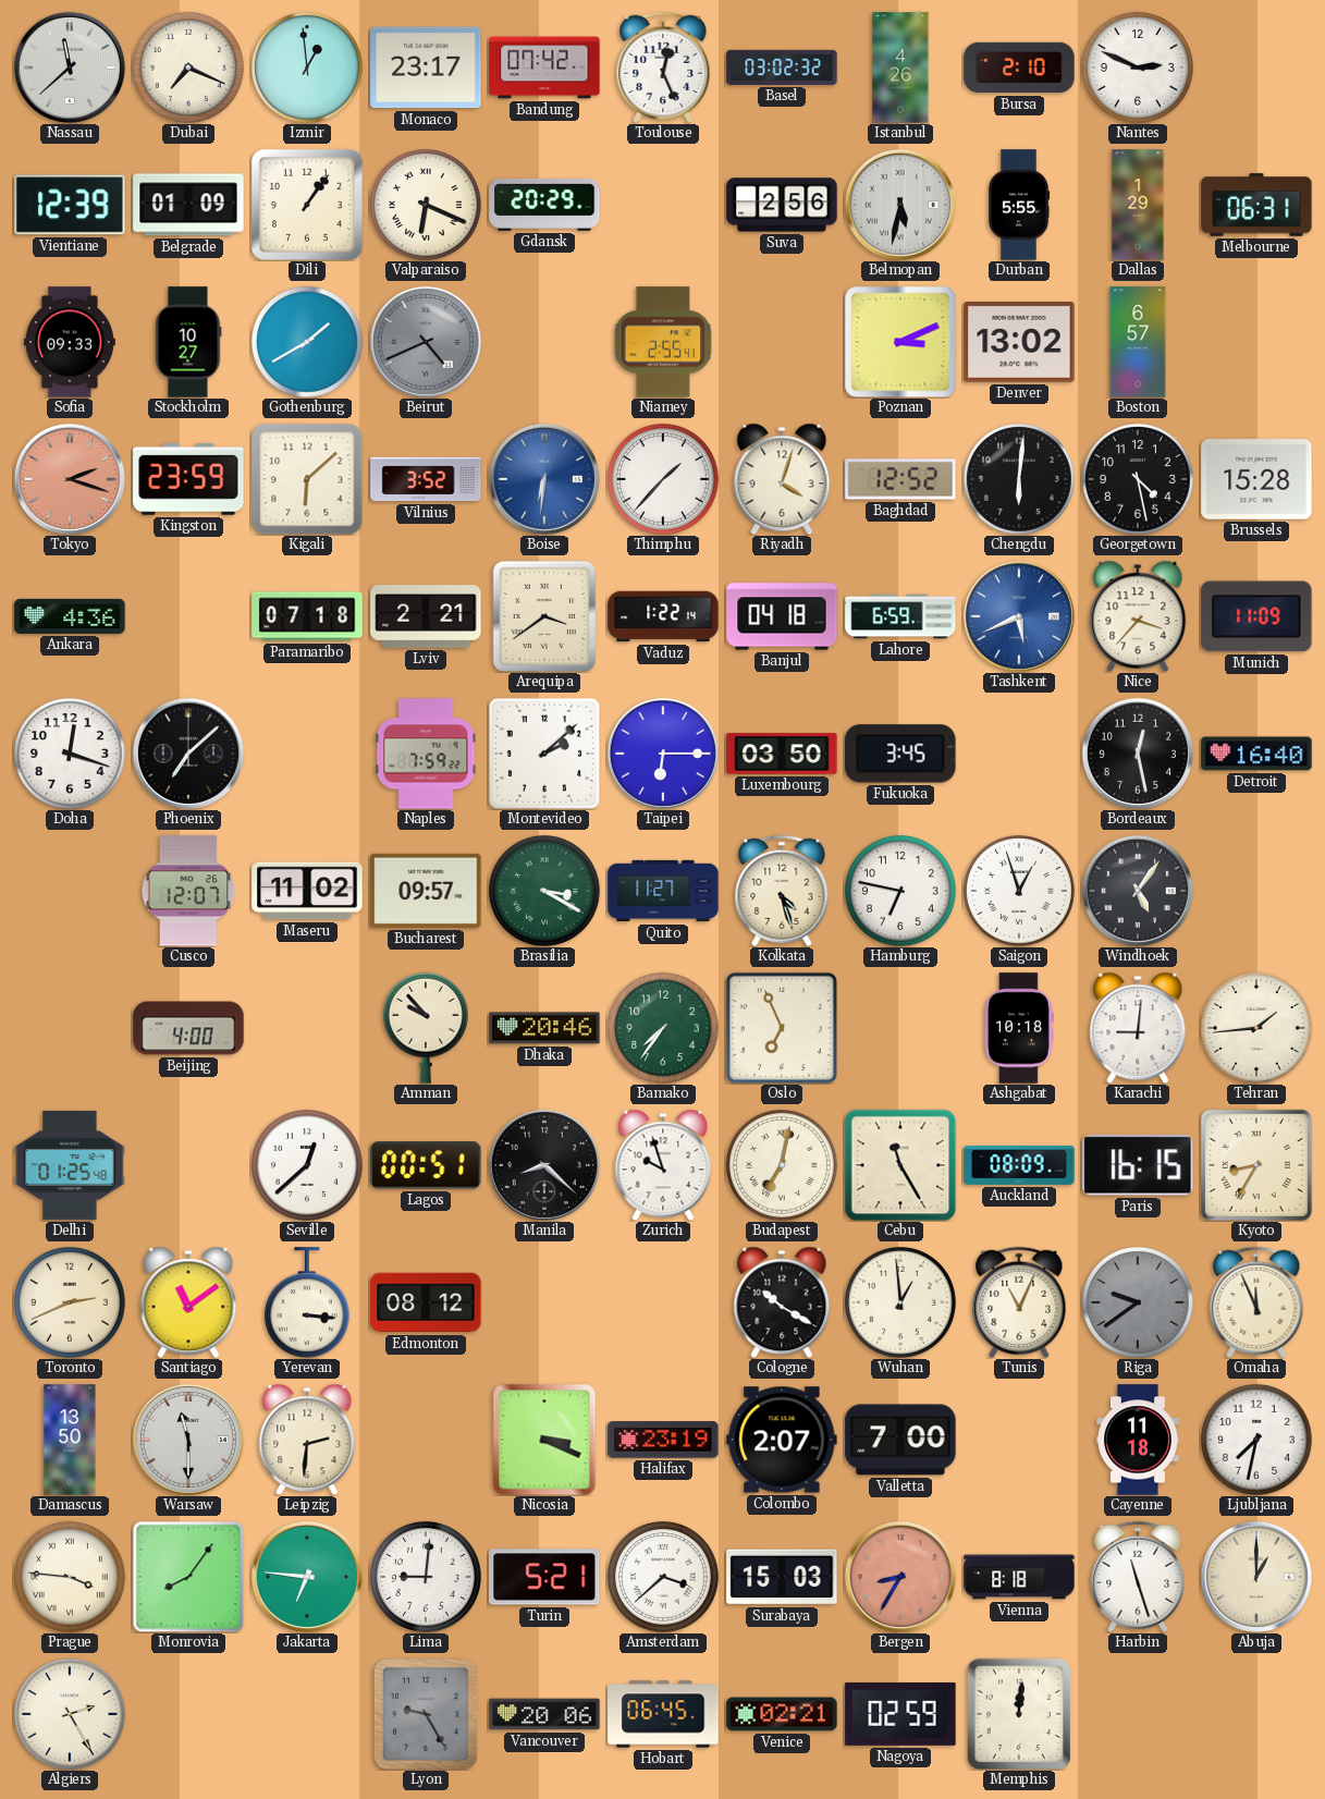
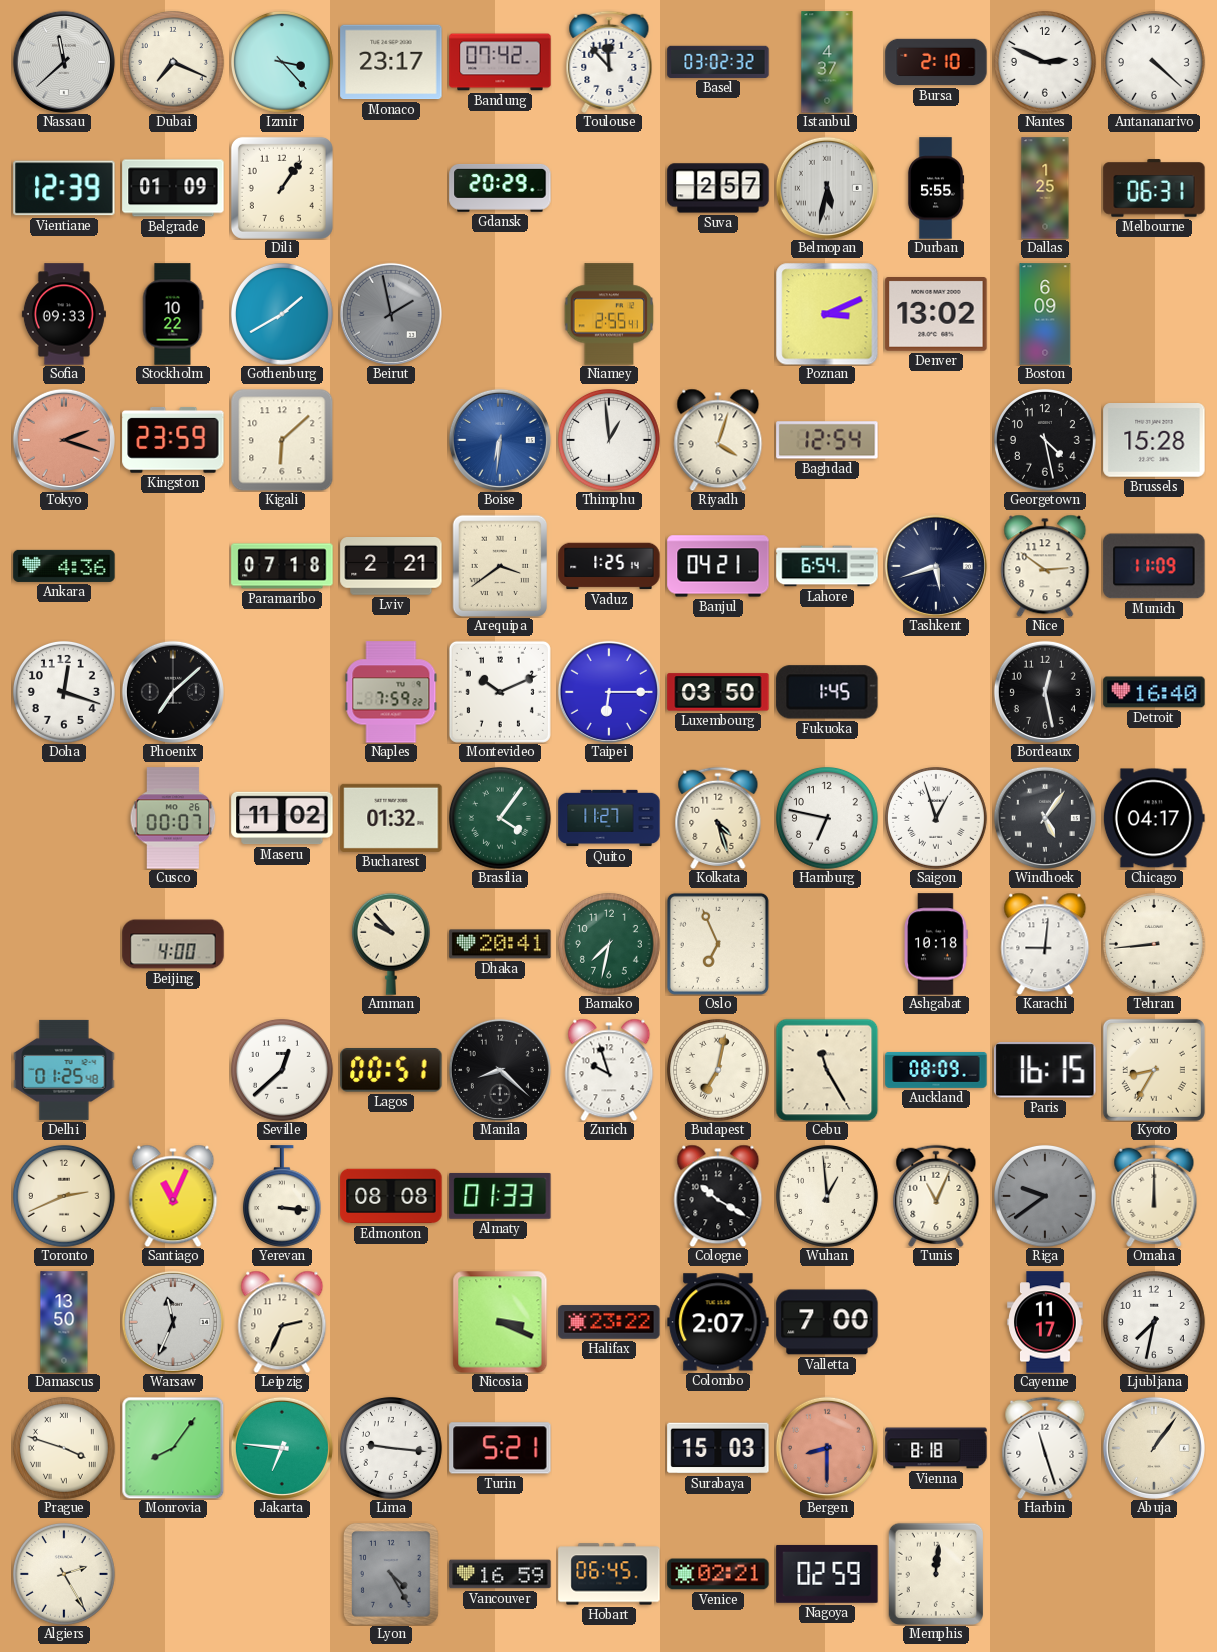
Izmir: 12:59 -> 3:23 (282, 62)
Toulouse: 12:26 -> 11:53 (609, 62)
Istanbul: 4:26 -> 4:37 (827, 62)
Antananarivo: none -> 4:22 (1154, 62)
Valparaiso: 6:19 -> none (426, 205)
Suva: 2:56 -> 2:57 (718, 188)
Dallas: 1:29 -> 1:25 (1045, 188)
Stockholm: 10:27 -> 10:22 (173, 314)
Beirut: 4:41 -> 1:58 (391, 314)
Boston: 6:57 -> 6:09 (1045, 314)
Vilnius: 3:52 -> none (426, 479)
Thimphu: 1:37 -> 12:59 (609, 440)
Baghdad: 12:52 -> 12:54 (827, 440)
Chengdu: 6:01 -> none (1019, 479)
Vaduz: 1:22 -> 1:25 (609, 566)
Banjul: 04:18 -> 04:21 (718, 566)
Lahore: 6:59 -> 6:54 (827, 566)
Tashkent: 5:41 -> 5:42 (936, 566)
Tashkent dial: blue -> navy (936, 566)
Nice: 3:37 -> 2:51 (1045, 566)
Montevideo: 2:08 -> 10:11 (500, 692)
Fukuoka: 3:45 -> 1:45 (827, 692)
Cusco: 12:07 -> 00:07 (173, 818)
Bucharest: 09:57 -> 01:32 (391, 818)
Brasilia: 3:20 -> 4:06 (500, 818)
Chicago: none -> 04:17 (1154, 818)
Dhaka: 20:46 -> 20:41 (500, 944)
Bamako: 7:36 -> 7:32 (609, 944)
Tehran: 1:44 -> 8:44 (1154, 944)
Santiago: 11:09 -> 11:04 (173, 1196)
Edmonton: 08:12 -> 08:08 (391, 1196)
Almaty: none -> 01:33 (500, 1196)
Omaha: 11:56 -> 12:00 (1154, 1196)
Warsaw: 11:30 -> 11:34 (173, 1322)
Leipzig: 2:31 -> 2:34 (282, 1322)
Halifax: 23:19 -> 23:22 (609, 1322)
Cayenne: 11:18 -> 11:17 (1045, 1322)
Prague: 3:46 -> 3:48 (64, 1448)
Lima: 9:01 -> 9:16 (391, 1448)
Amsterdam: 3:38 -> none (663, 1577)
Bergen: 8:35 -> 8:30 (827, 1448)
Abuja: 1:00 -> 1:06 (1154, 1448)
Lyon: 9:25 -> 4:25 (391, 1575)
Vancouver: 20:06 -> 16:59 (500, 1574)
